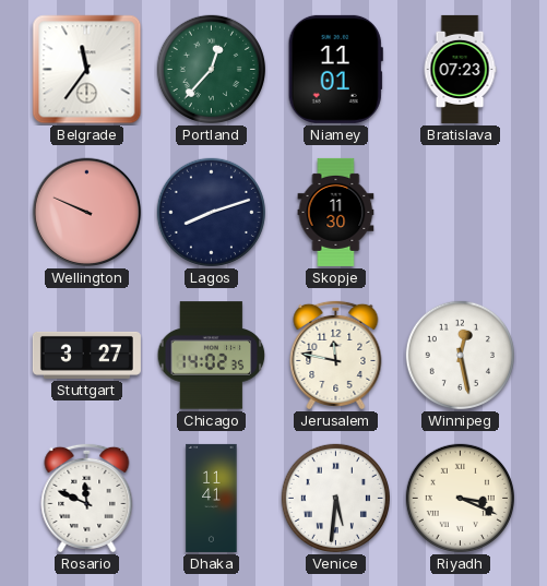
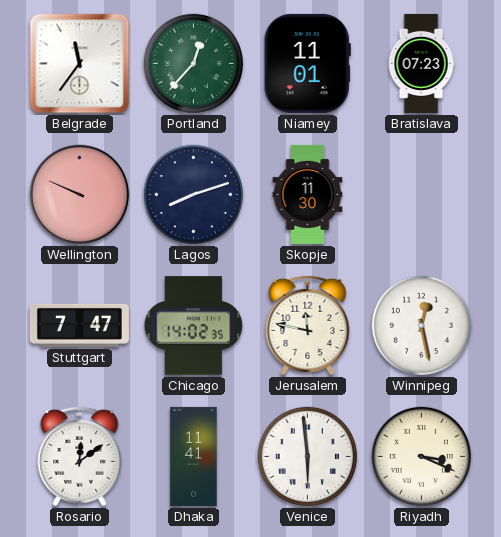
Stuttgart: 3:27 -> 7:47 (79, 325)
Rosario: 11:49 -> 12:09 (80, 456)
Venice: 5:31 -> 5:59 (307, 456)
